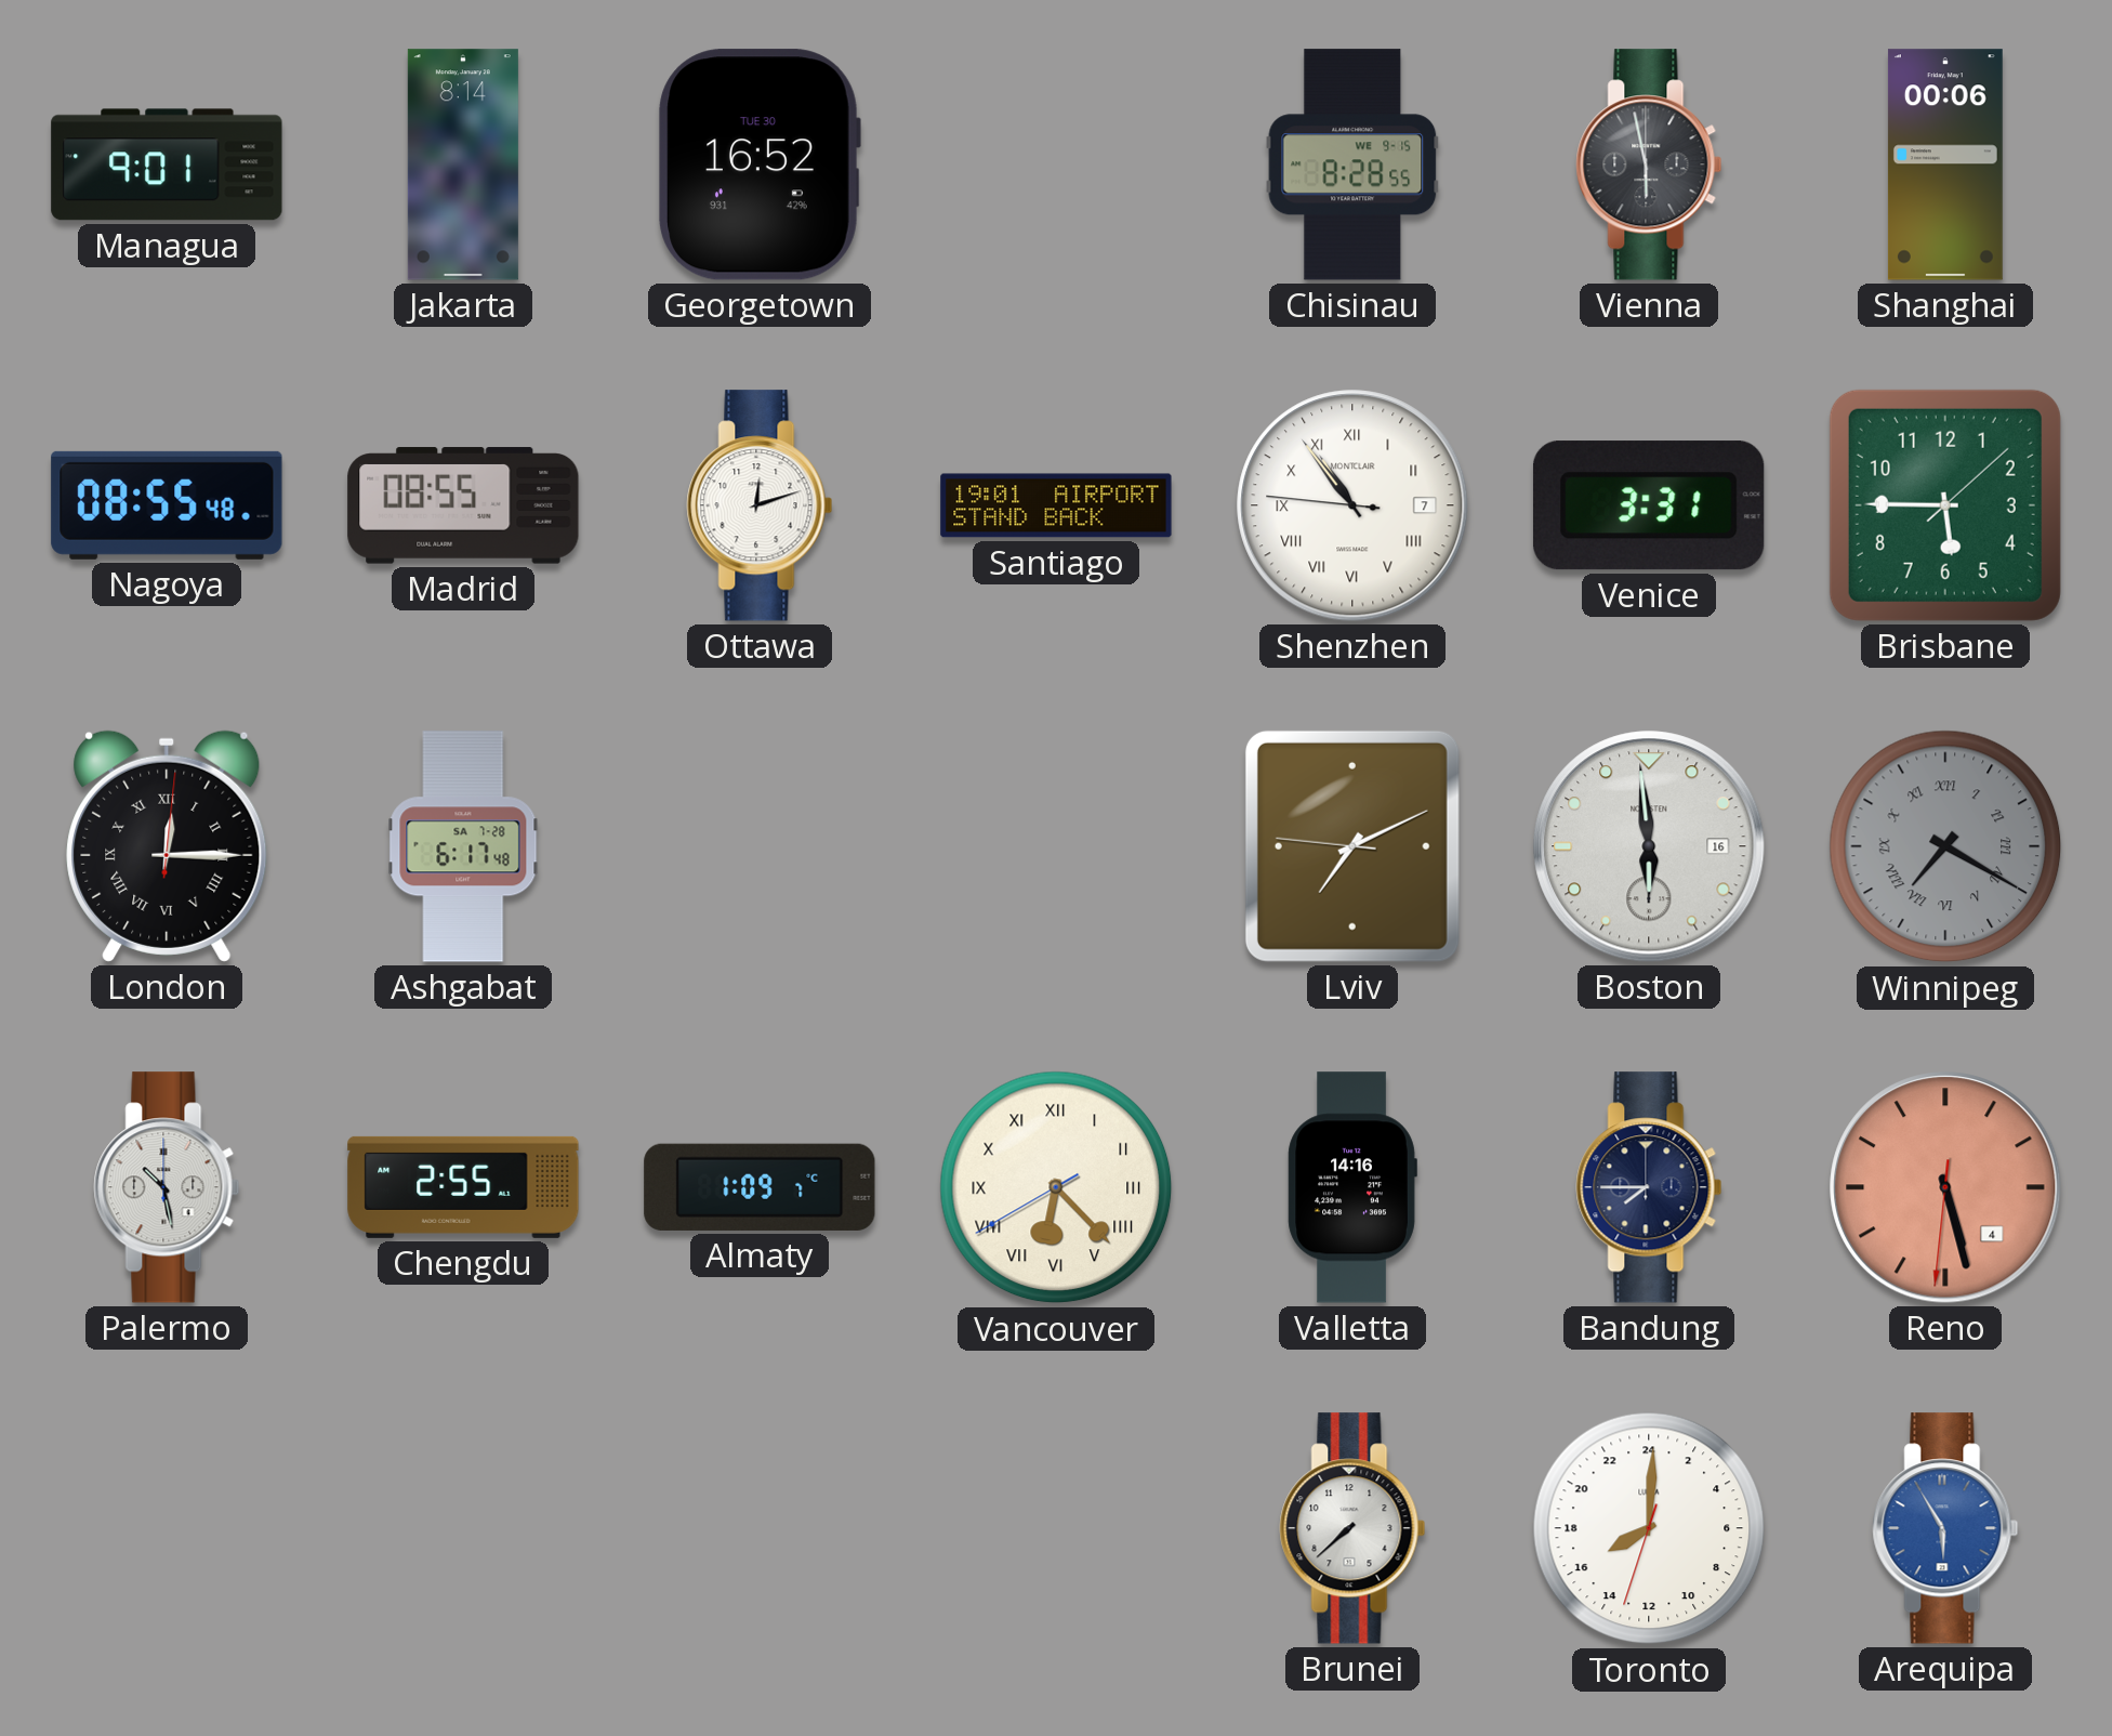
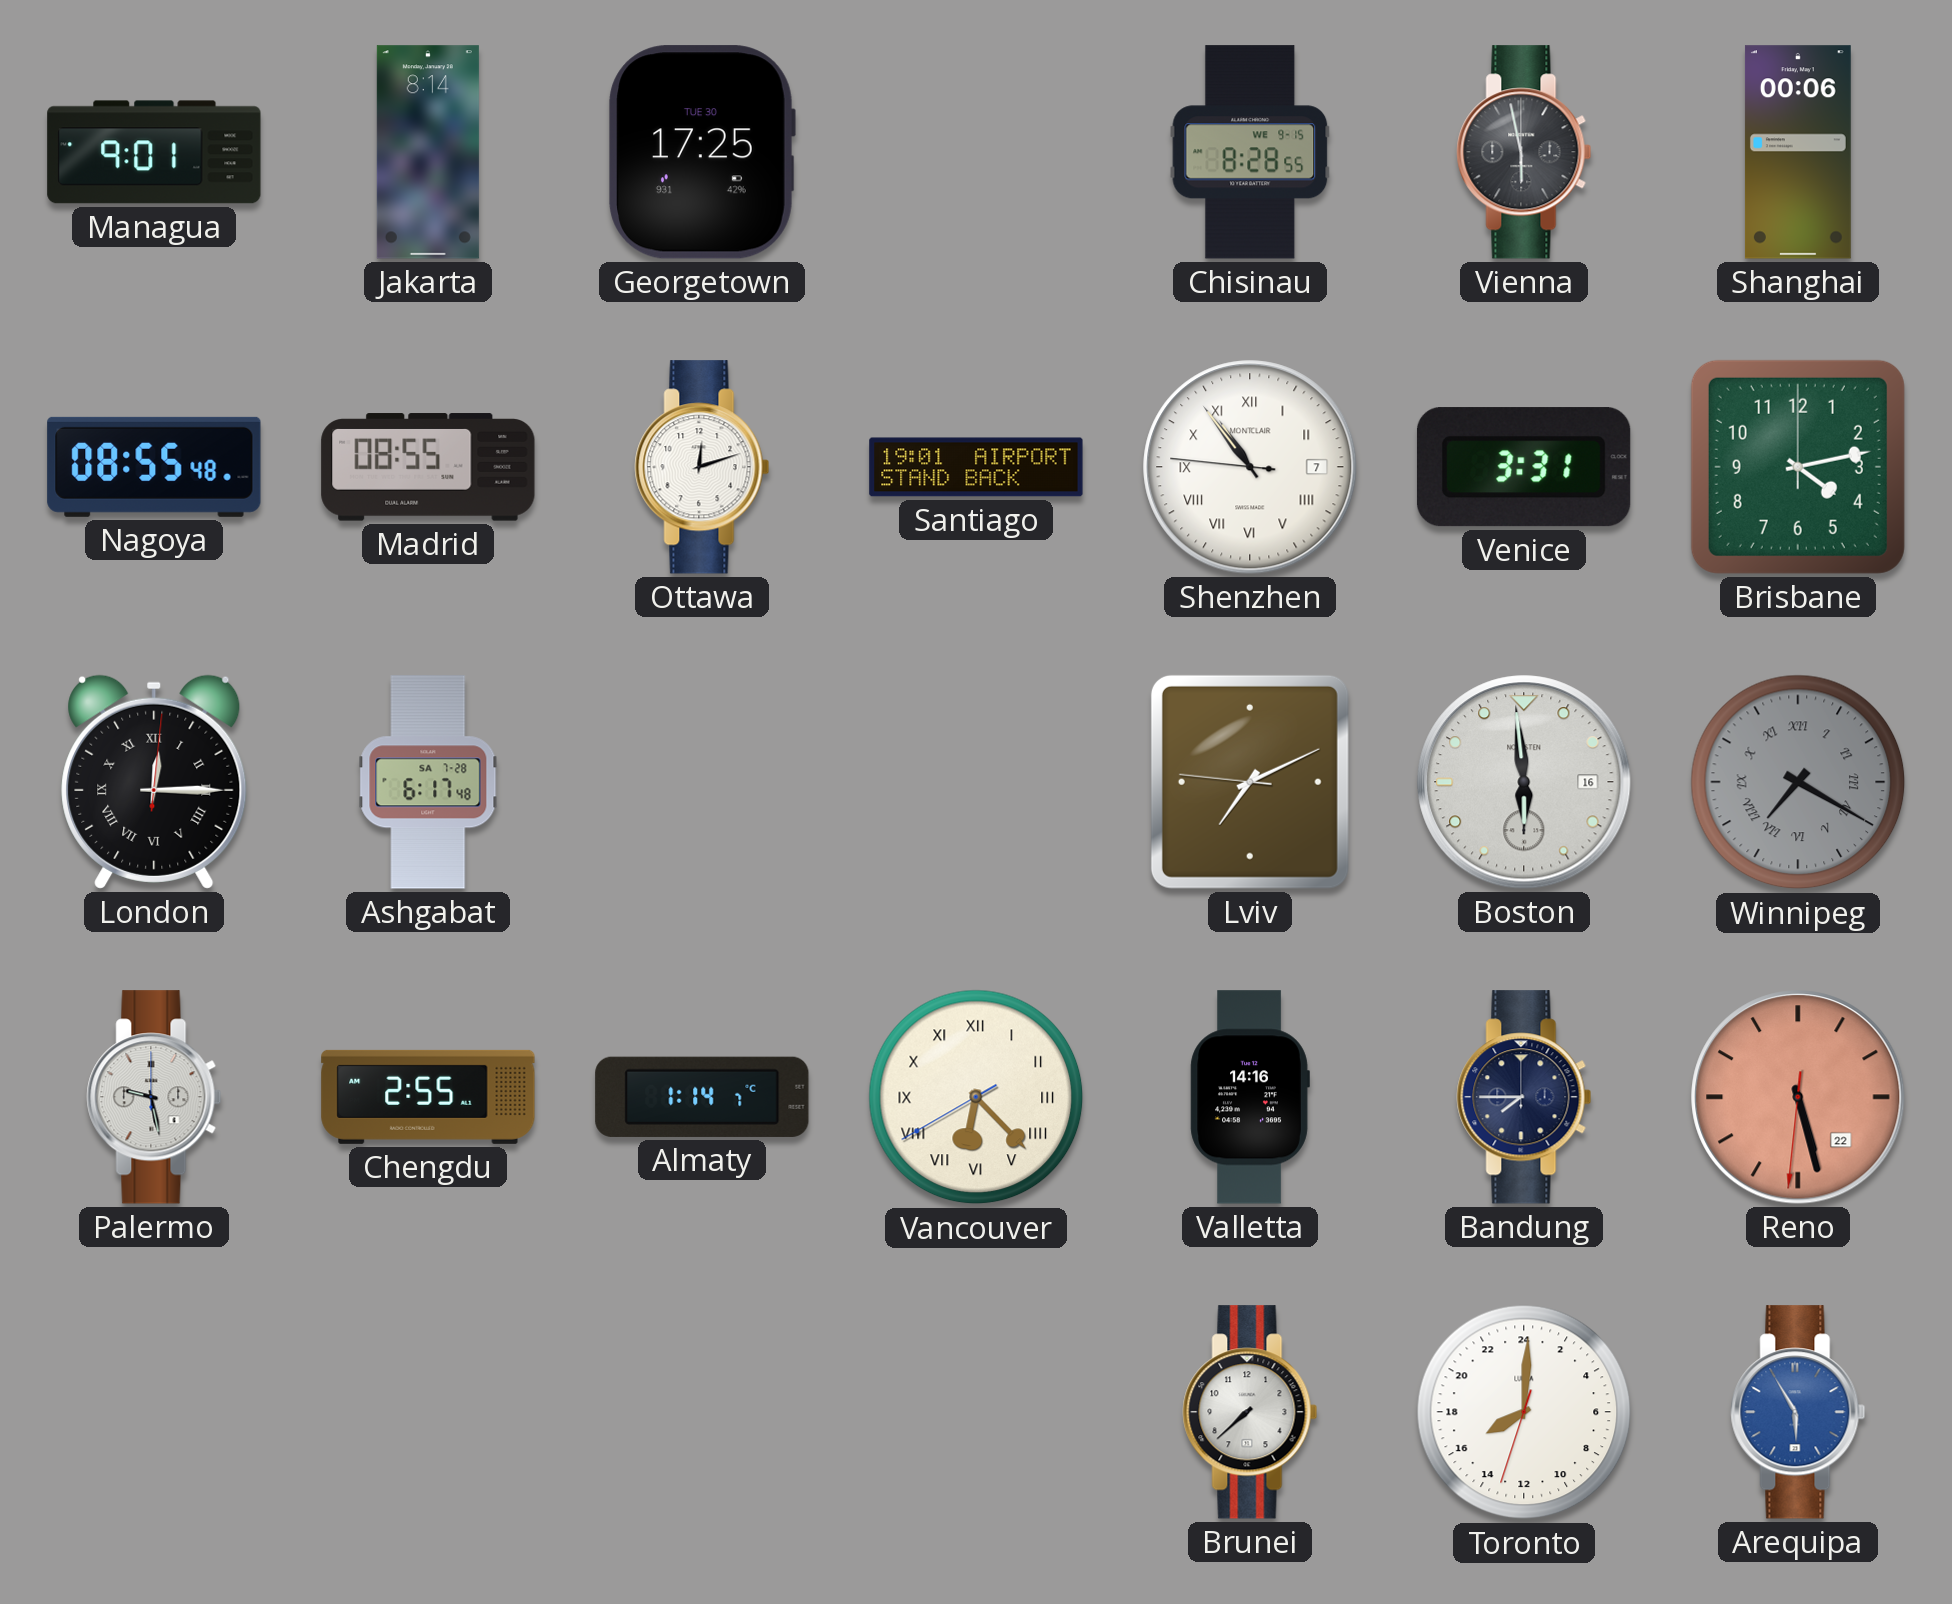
Georgetown: 16:52 -> 17:25 (702, 152)
Brisbane: 5:45 -> 4:13 (1798, 467)
Palermo: 10:28 -> 9:28 (154, 1097)
Almaty: 1:09 -> 1:14 (702, 1097)
Reno date: 4 -> 22 (1798, 1097)
